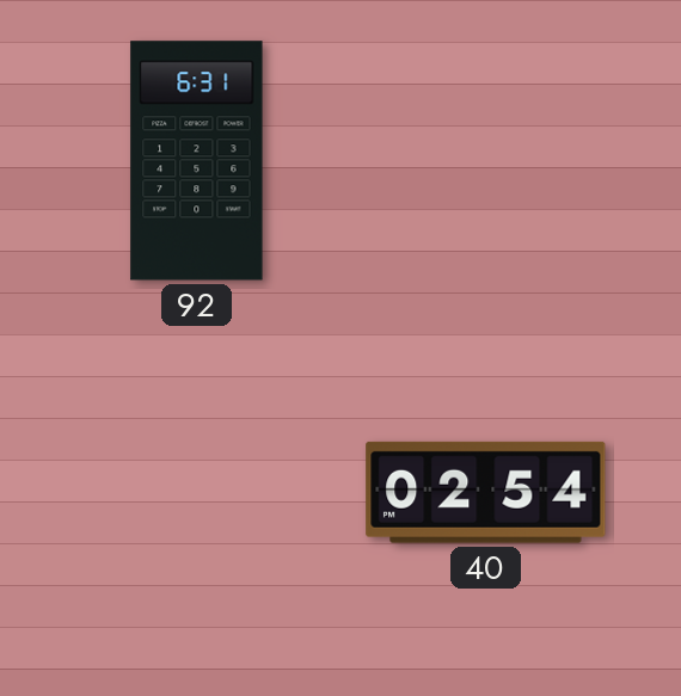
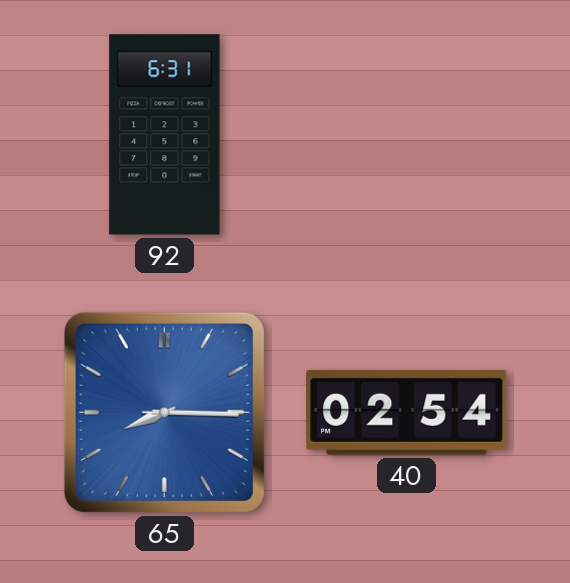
65: none -> 8:15 (164, 412)
